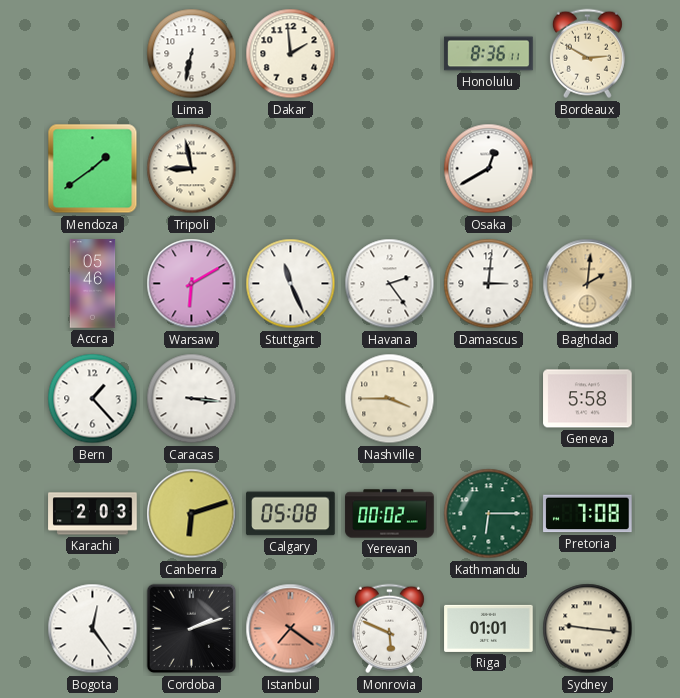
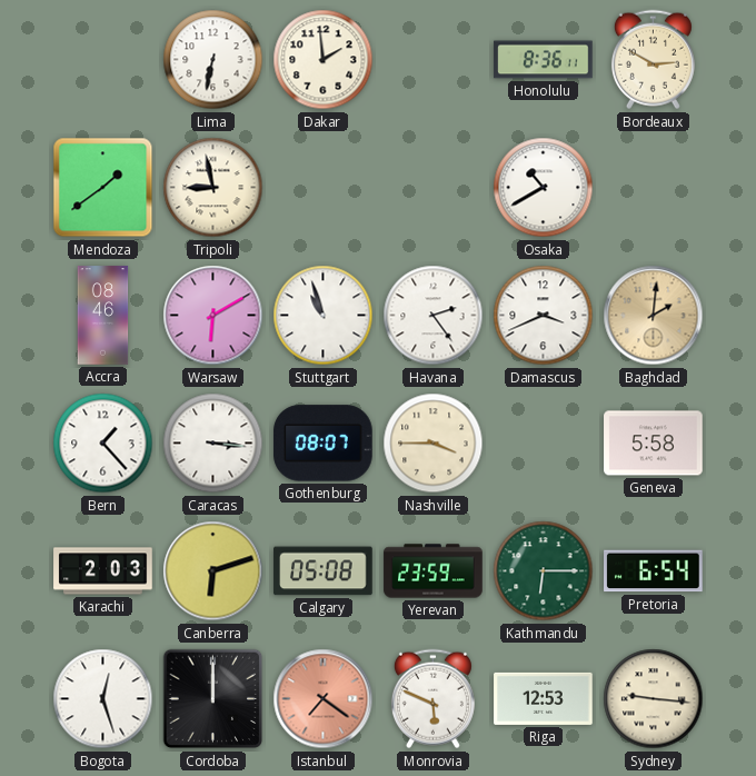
Osaka: 12:40 -> 10:40 (544, 188)
Accra: 05:46 -> 08:46 (103, 316)
Stuttgart: 11:26 -> 10:57 (324, 316)
Damascus: 3:01 -> 3:41 (544, 316)
Gothenburg: none -> 08:07 (324, 444)
Yerevan: 00:02 -> 23:59 (434, 571)
Pretoria: 7:08 -> 6:54 (654, 571)
Bogota: 12:24 -> 12:27 (103, 699)
Cordoba: 2:12 -> 12:00 (213, 699)
Riga: 01:01 -> 12:53 (544, 698)
